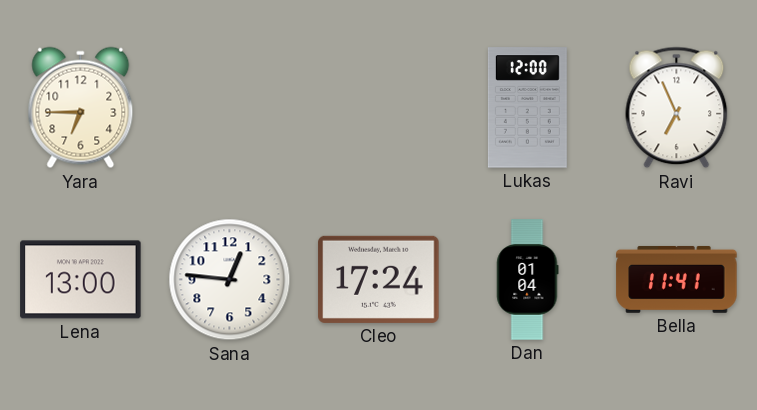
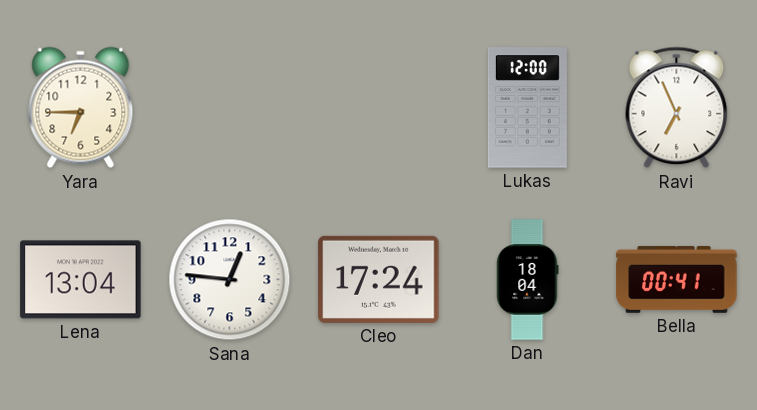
Lena: 13:00 -> 13:04 (81, 280)
Dan: 01:04 -> 18:04 (528, 280)
Bella: 11:41 -> 00:41 (677, 279)
